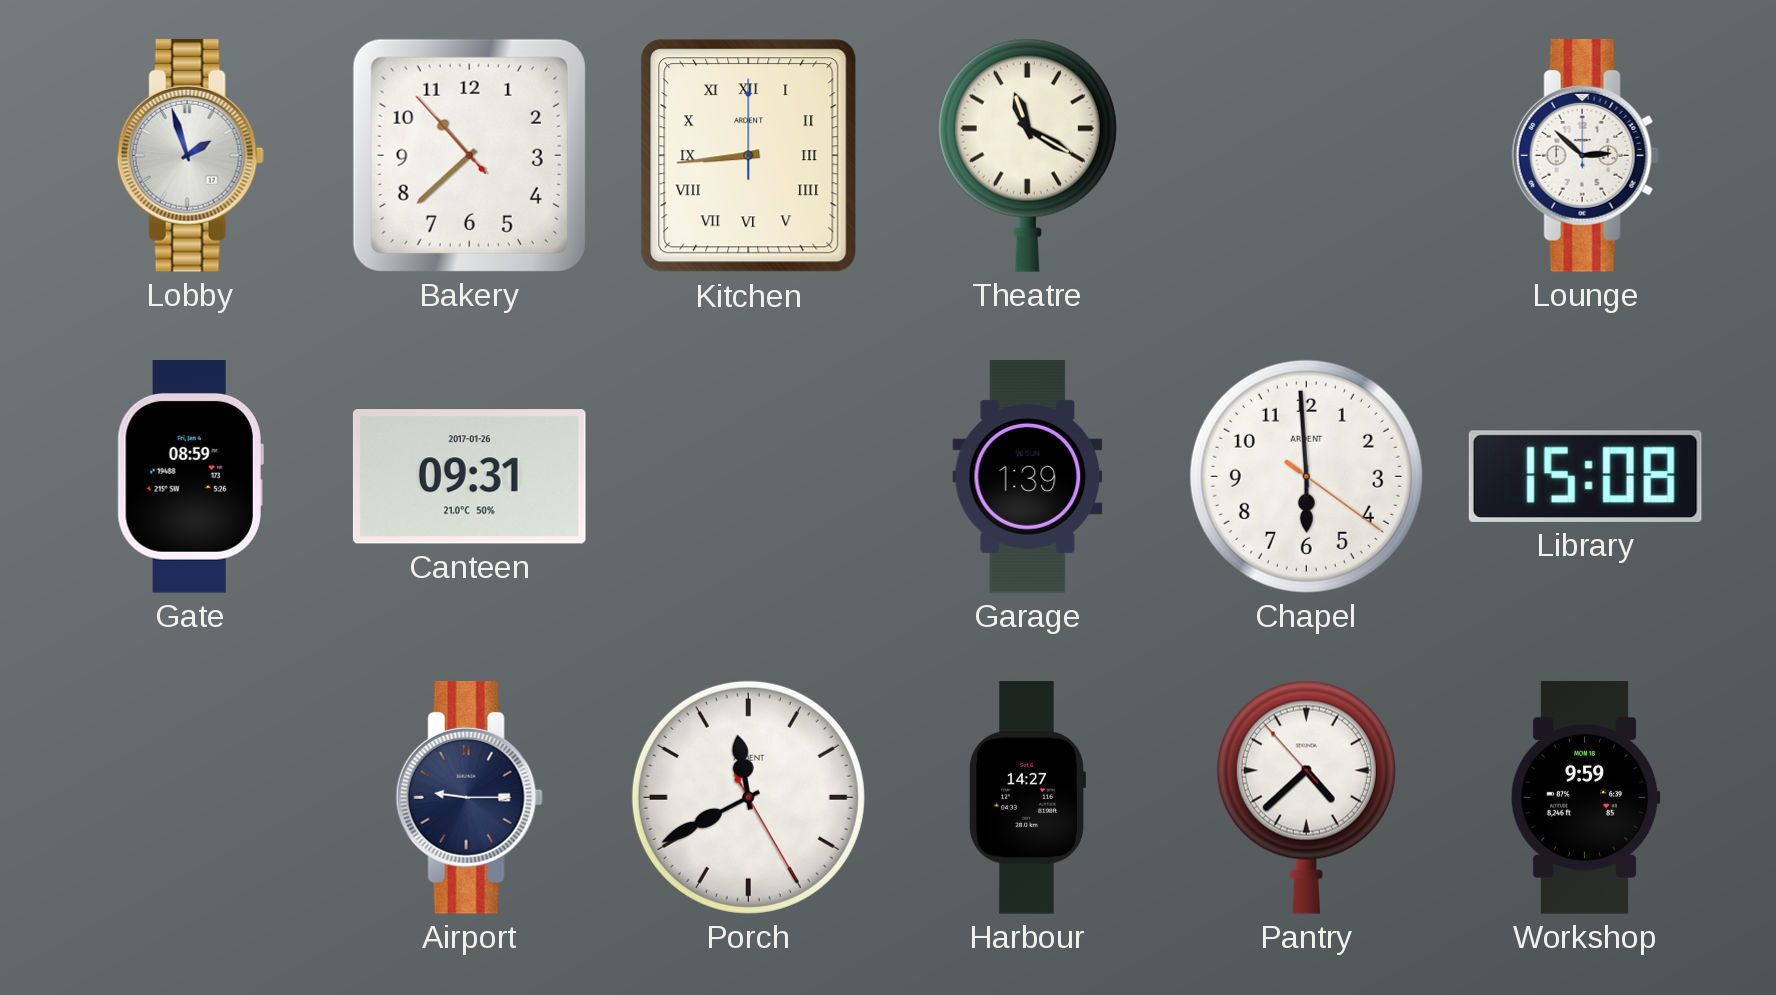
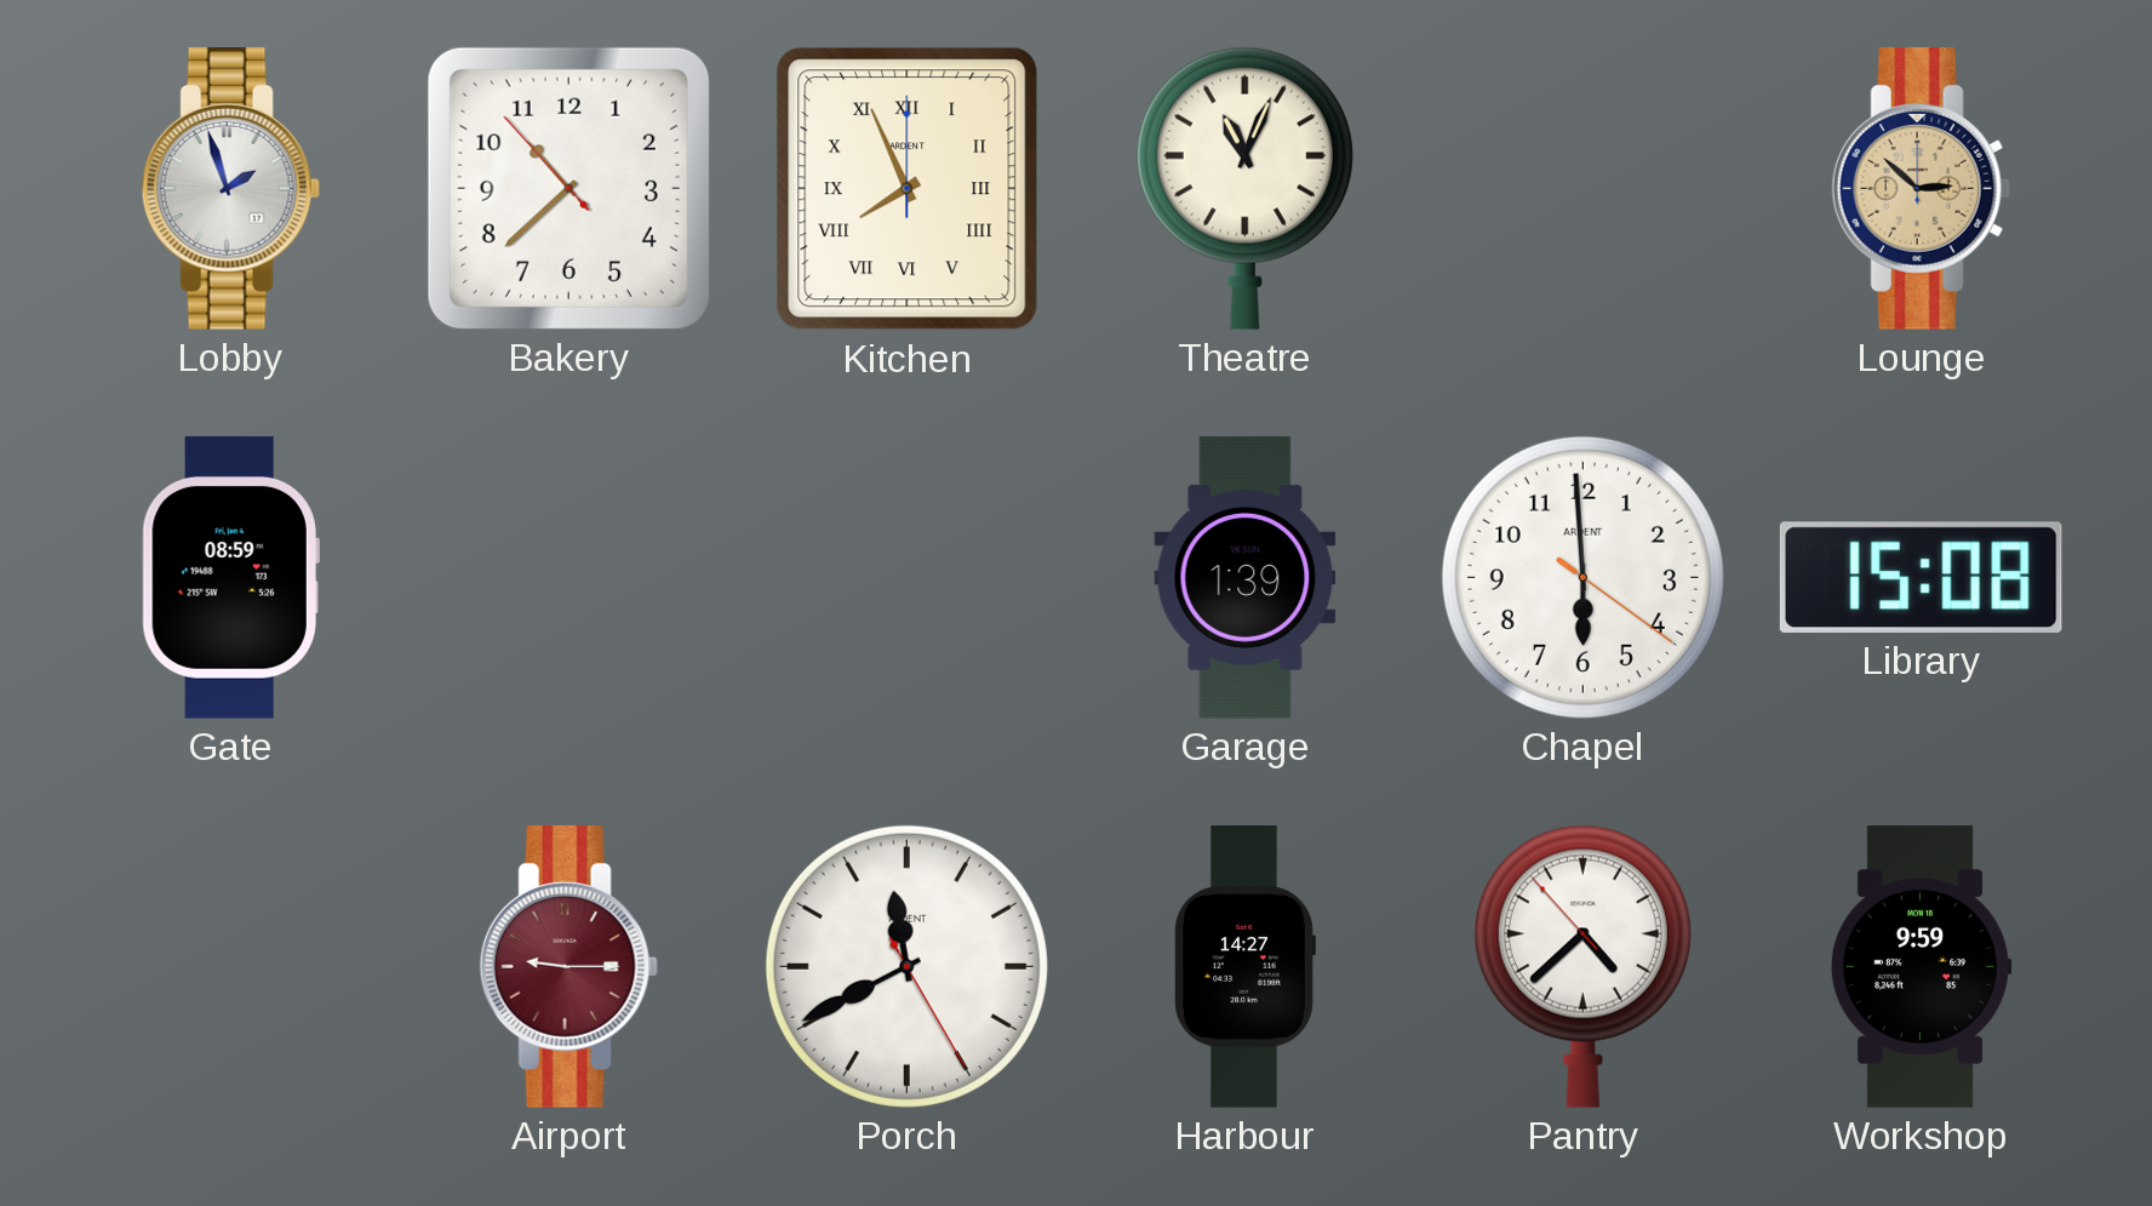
Kitchen: 8:44 -> 7:56 (908, 189)
Theatre: 11:20 -> 11:04 (1244, 188)
Lounge dial: white -> champagne (1921, 188)
Canteen: 09:31 -> none (469, 477)
Airport dial: navy -> burgundy (568, 966)
